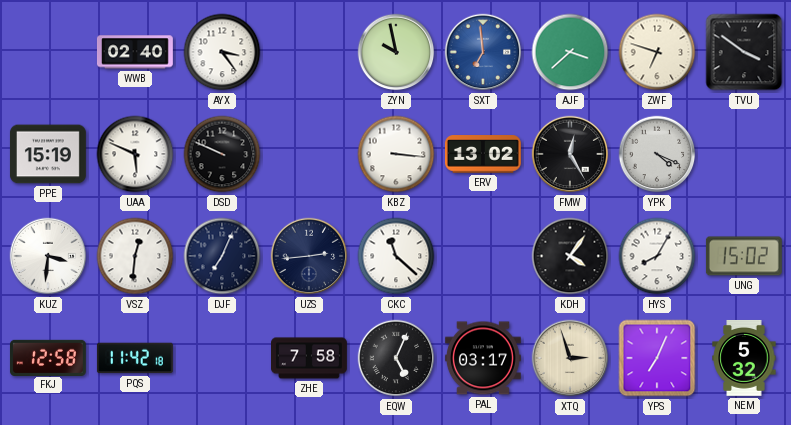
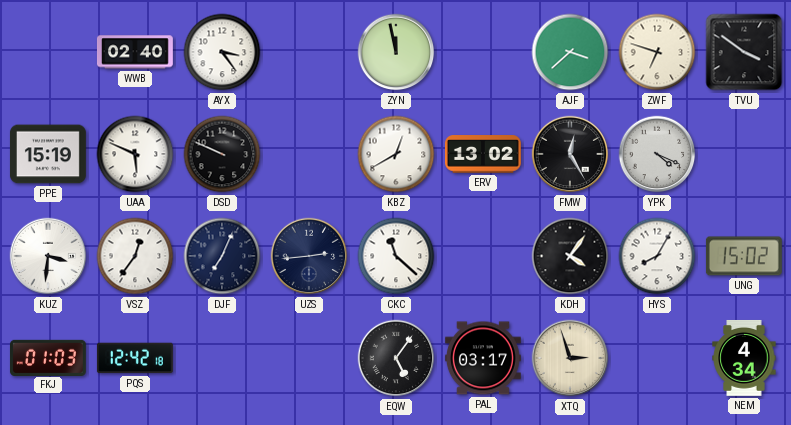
ZYN: 9:58 -> 11:58 (396, 52)
SXT: 6:59 -> none (483, 52)
KBZ: 3:16 -> 12:40 (396, 154)
VSZ: 12:31 -> 12:36 (135, 256)
FKJ: 12:58 -> 01:03 (48, 357)
PQS: 11:42 -> 12:42 (135, 358)
ZHE: 7:58 -> none (310, 358)
EQW: 5:04 -> 5:06 (396, 358)
YPS: 7:04 -> none (657, 358)
NEM: 5:32 -> 4:34 (744, 358)
